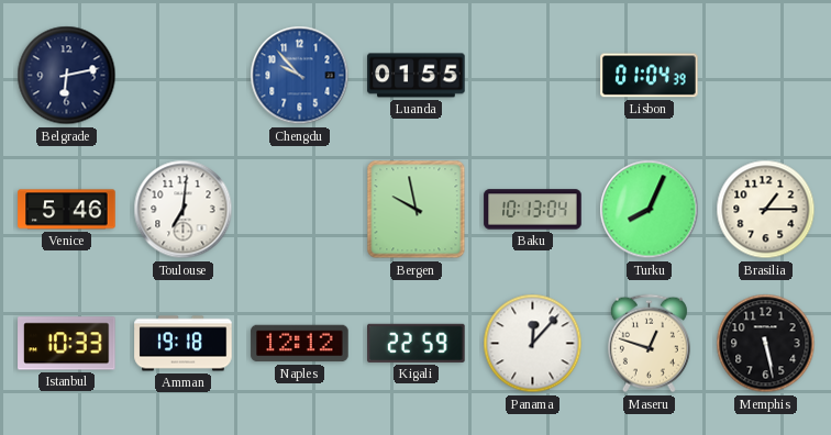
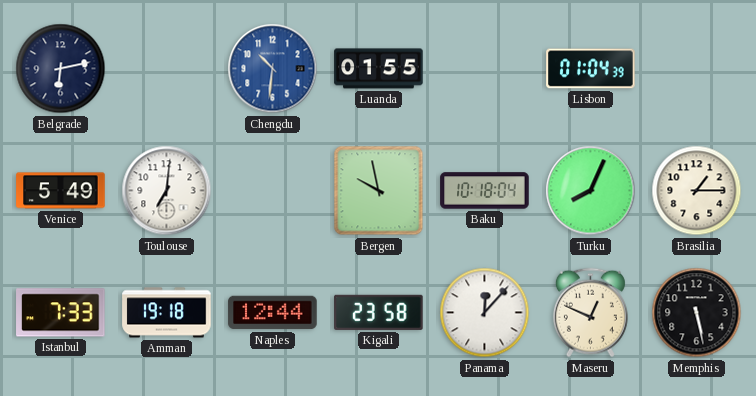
Chengdu: 9:53 -> 10:31 (273, 69)
Venice: 5:46 -> 5:49 (61, 191)
Baku: 10:13 -> 10:18 (485, 191)
Istanbul: 10:33 -> 7:33 (61, 313)
Naples: 12:12 -> 12:44 (273, 313)
Kigali: 22:59 -> 23:58 (379, 312)
Maseru: 12:48 -> 12:49 (590, 313)
